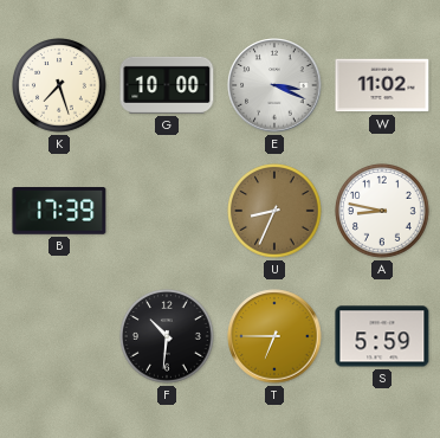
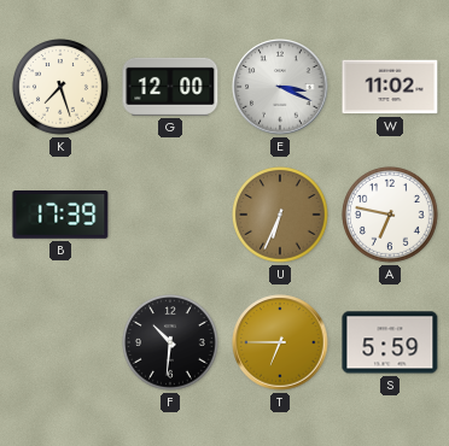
G: 10:00 -> 12:00 (170, 87)
U: 8:34 -> 6:34 (281, 216)
A: 8:47 -> 6:47 (391, 216)
